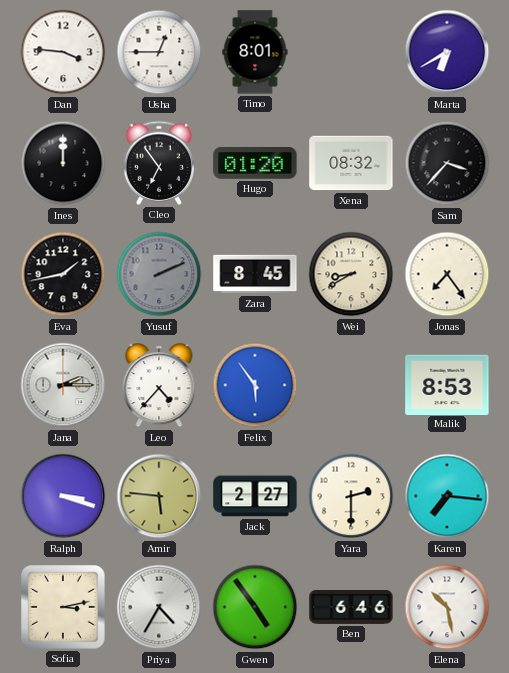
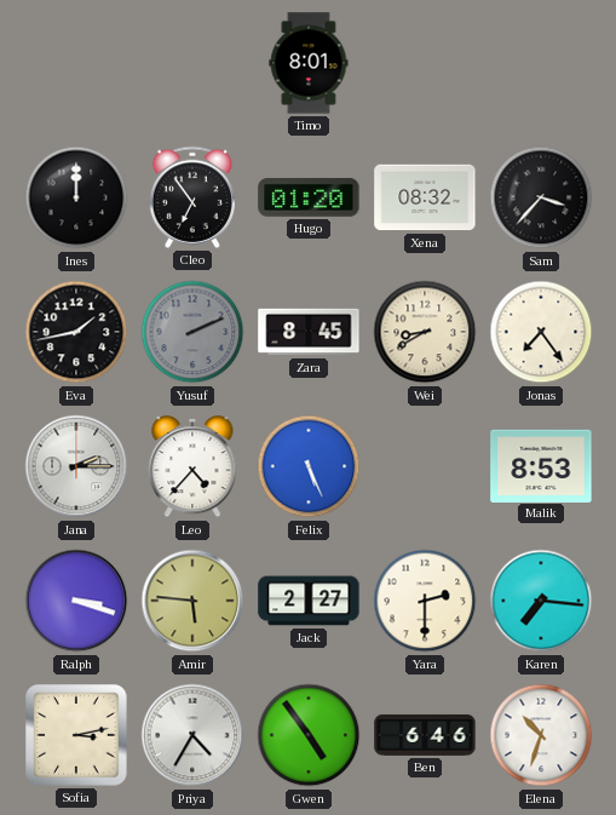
Dan: 3:46 -> none (63, 52)
Usha: 12:45 -> none (159, 52)
Marta: 6:40 -> none (447, 52)
Felix: 5:54 -> 5:26 (309, 466)
Elena: 10:28 -> 10:33 (541, 735)
